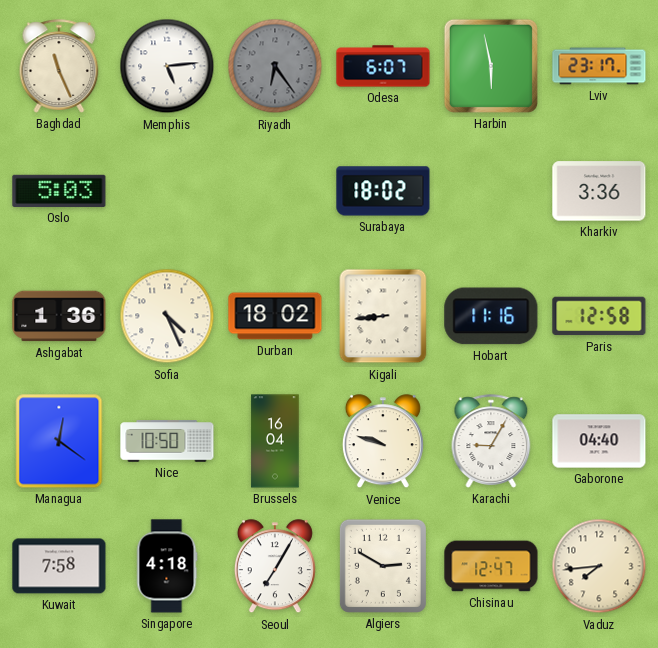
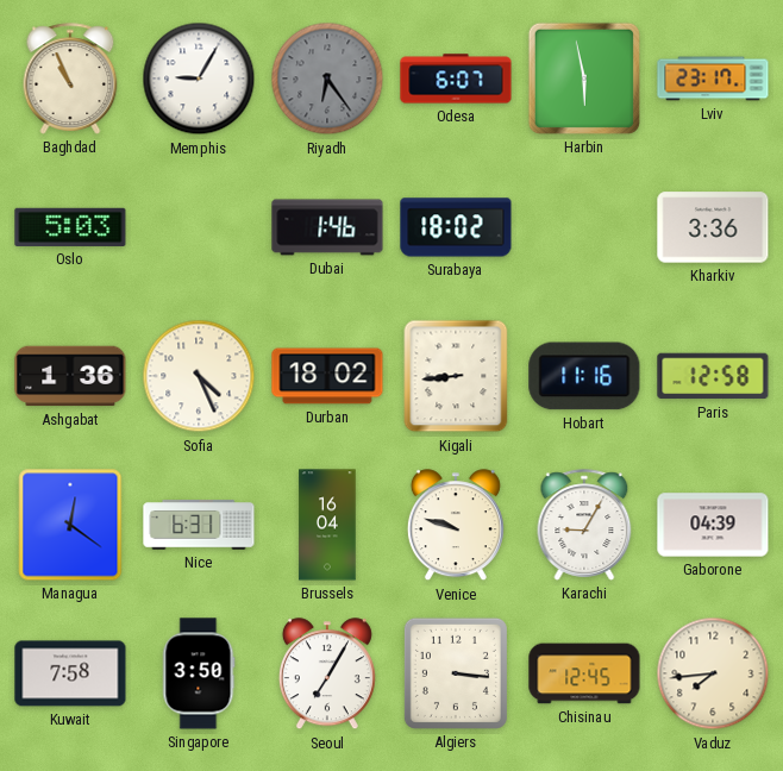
Baghdad: 11:26 -> 10:56 (70, 79)
Memphis: 5:14 -> 9:05 (199, 79)
Dubai: none -> 1:46 (327, 227)
Nice: 10:50 -> 6:31 (199, 525)
Gaborone: 04:40 -> 04:39 (713, 525)
Singapore: 4:18 -> 3:50 (199, 673)
Algiers: 2:50 -> 3:16 (456, 673)
Chisinau: 12:47 -> 12:45 (584, 673)
